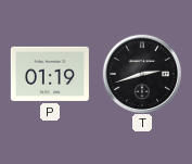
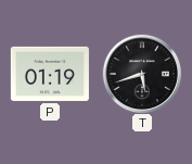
T: 2:42 -> 5:42 (141, 73)
